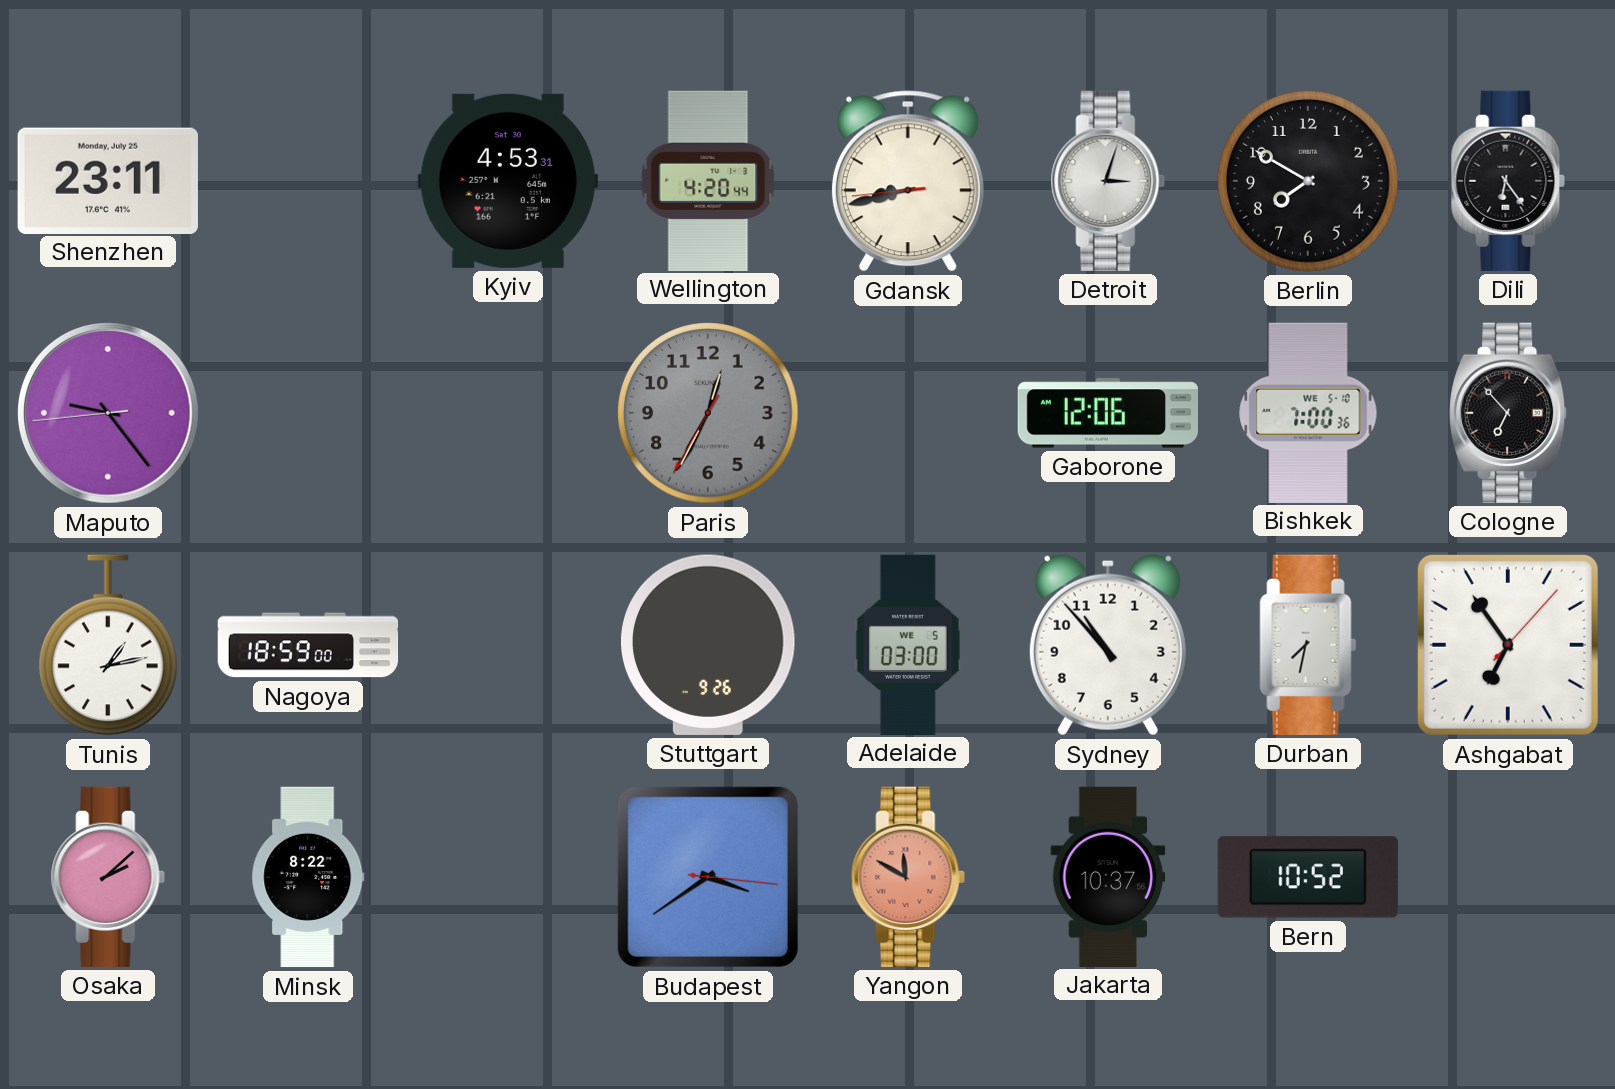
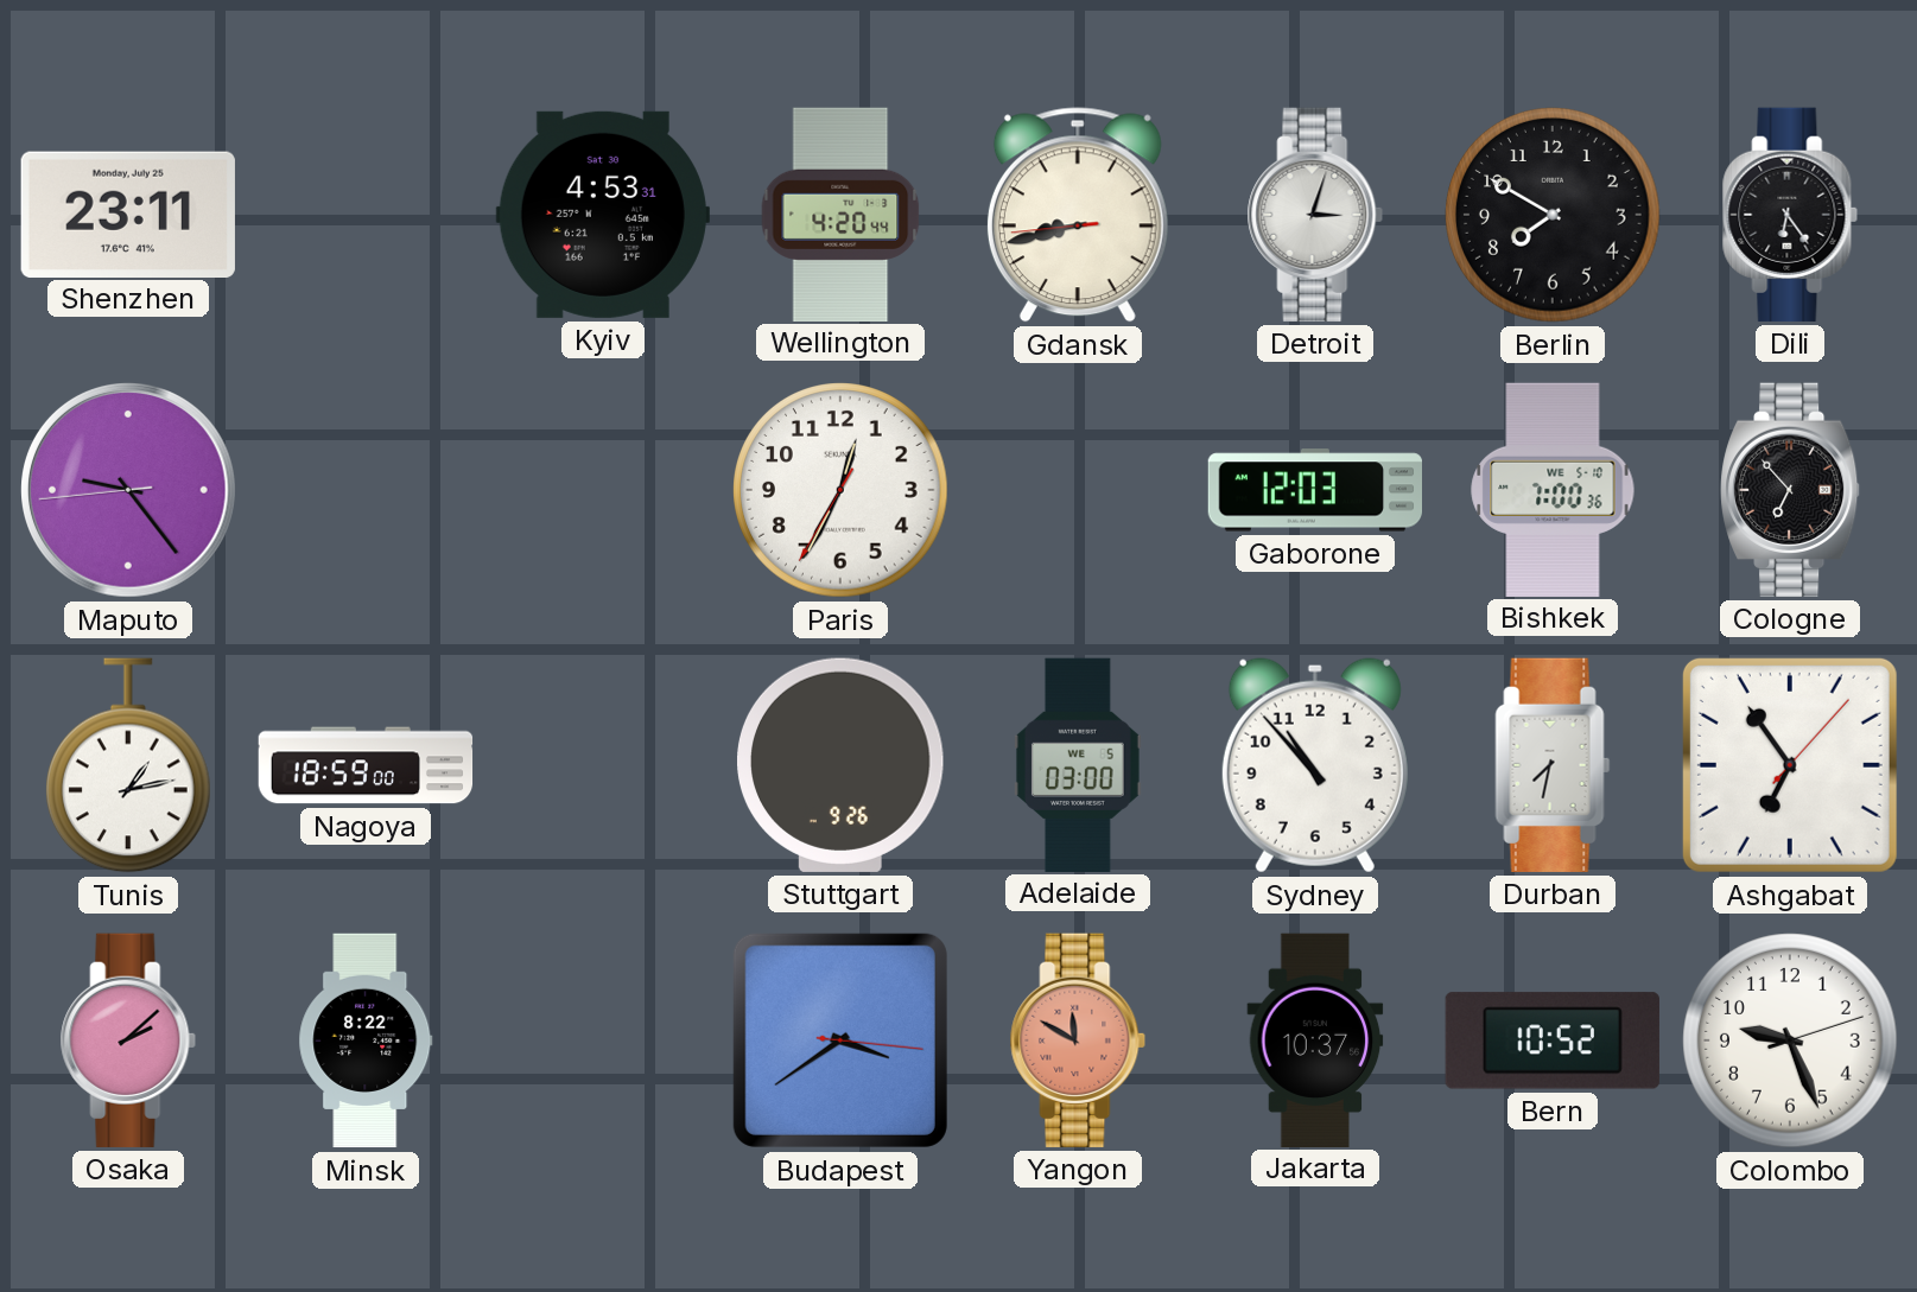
Paris dial: grey -> white (840, 490)
Gaborone: 12:06 -> 12:03 (1314, 490)
Colombo: none -> 9:26 (1790, 1040)
